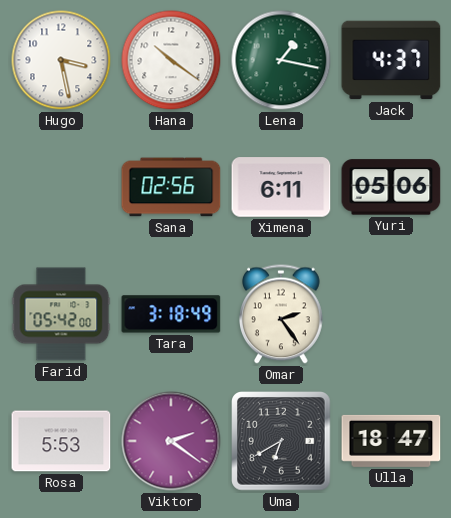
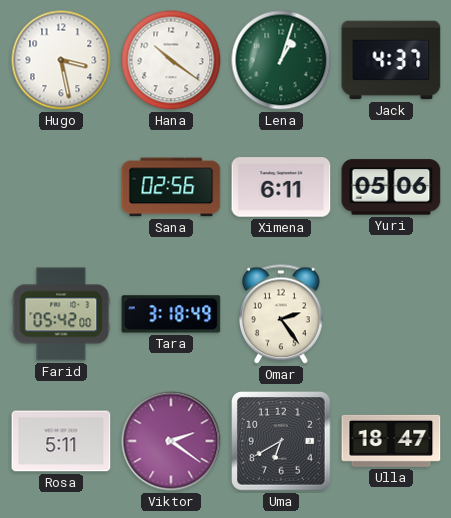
Lena: 1:17 -> 1:03 (281, 60)
Rosa: 5:53 -> 5:11 (61, 441)
